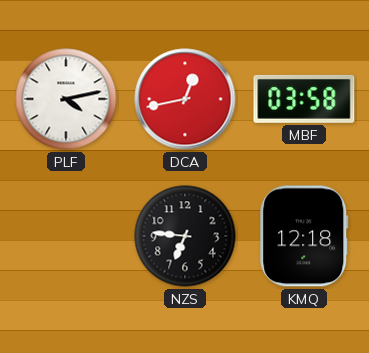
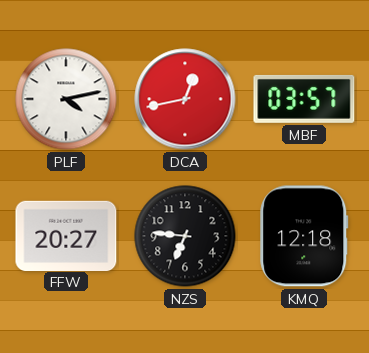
MBF: 03:58 -> 03:57 (304, 99)
FFW: none -> 20:27 (66, 235)
